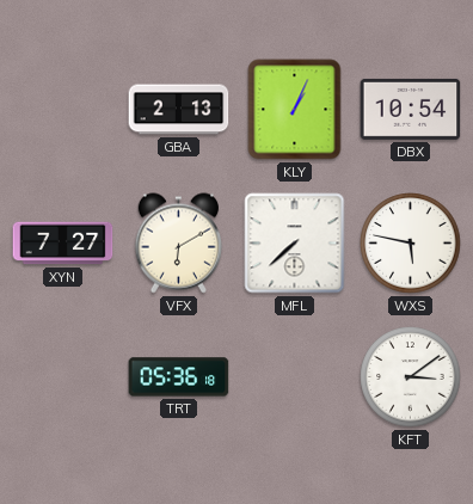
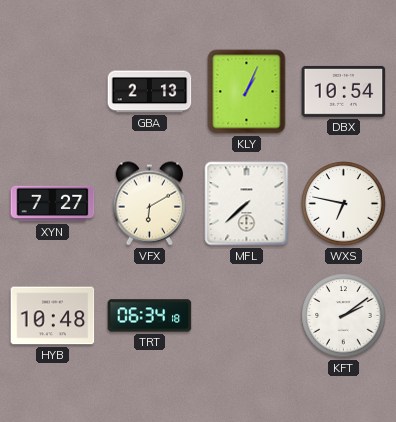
WXS: 5:47 -> 6:47 (344, 204)
HYB: none -> 10:48 (53, 316)
TRT: 05:36 -> 06:34 (150, 316)
KFT: 3:09 -> 2:09 (344, 316)
